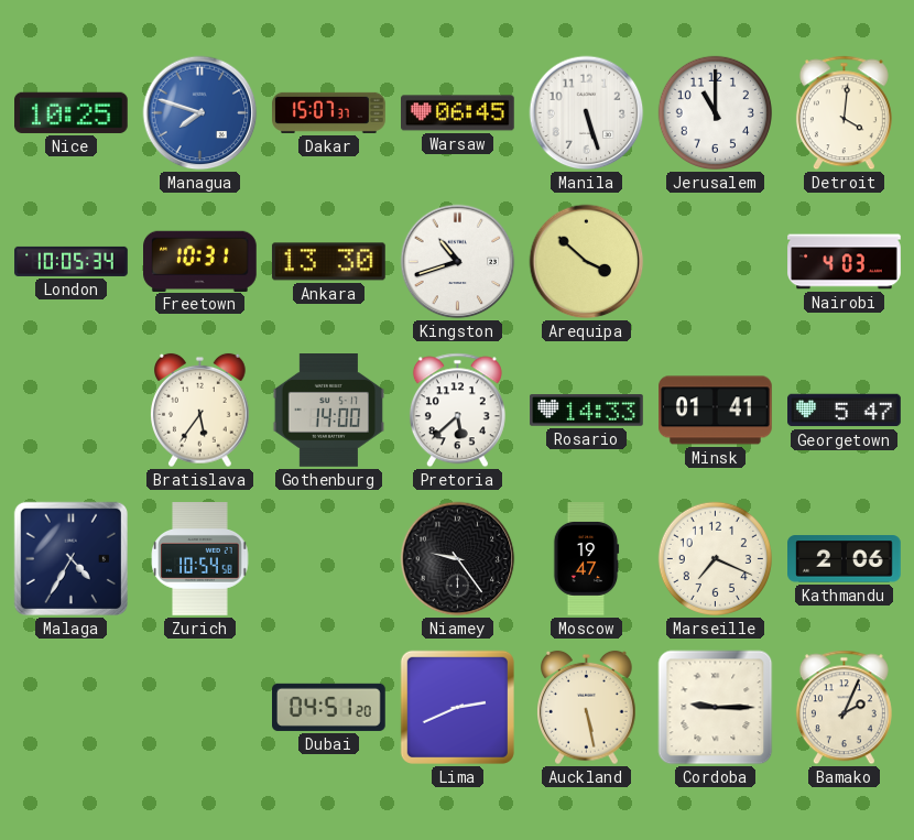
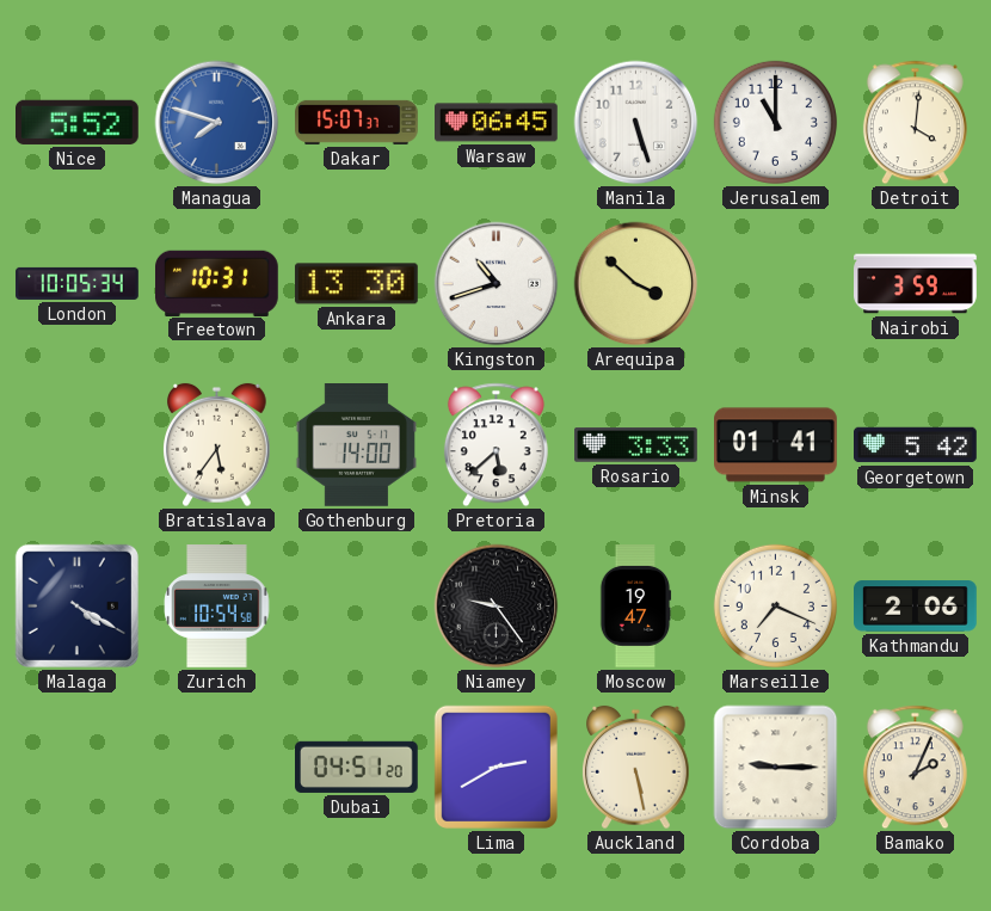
Nice: 10:25 -> 5:52 (78, 122)
Nairobi: 4:03 -> 3:59 (916, 284)
Rosario: 14:33 -> 3:33 (636, 445)
Georgetown: 5:47 -> 5:42 (916, 445)
Malaga: 4:35 -> 4:20 (76, 605)
Lima: 2:41 -> 2:40 (496, 767)
